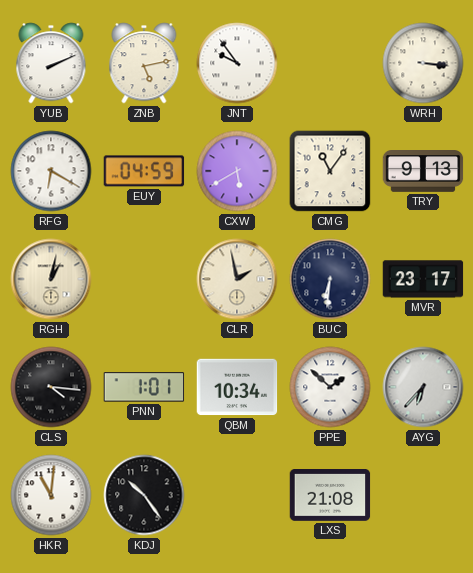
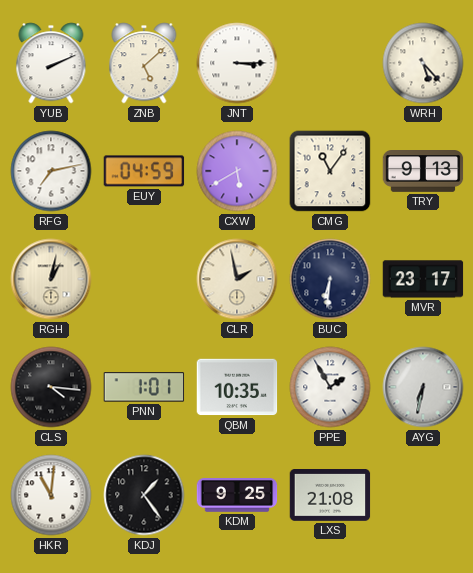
ZNB: 5:13 -> 5:08 (144, 63)
JNT: 9:54 -> 3:15 (237, 63)
WRH: 3:16 -> 5:23 (423, 63)
RFG: 6:20 -> 7:13 (51, 171)
QBM: 10:34 -> 10:35 (237, 387)
PPE: 1:52 -> 1:55 (330, 387)
AYG: 6:37 -> 6:32 (423, 387)
KDJ: 10:24 -> 1:24 (144, 495)
KDM: none -> 9:25 (237, 495)
